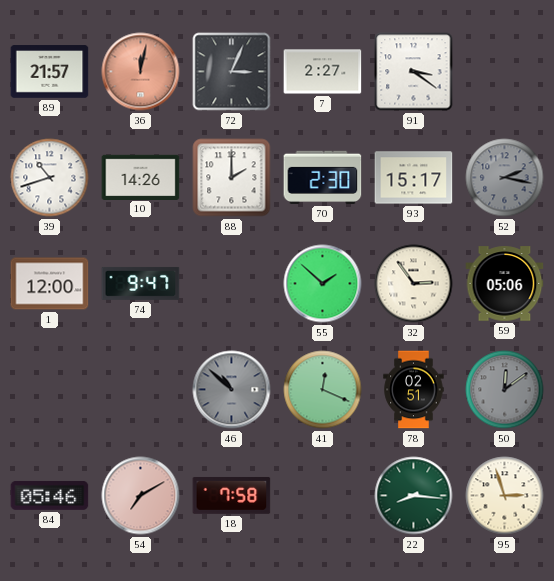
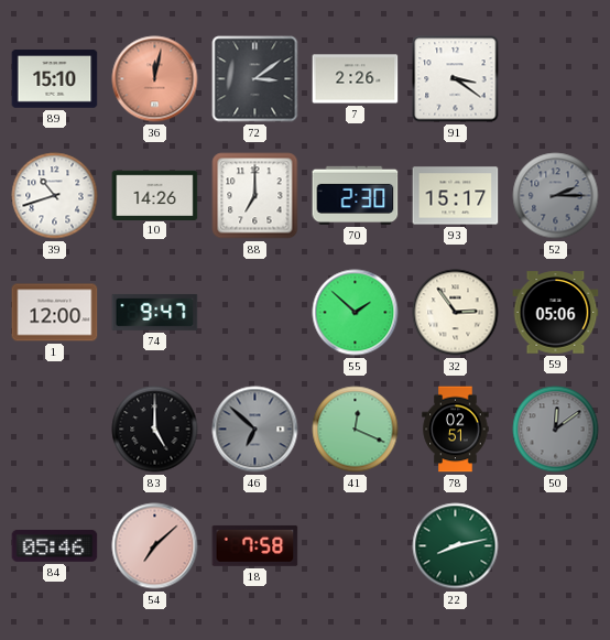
89: 21:57 -> 15:10 (55, 79)
72: 3:04 -> 3:09 (255, 79)
7: 2:27 -> 2:26 (356, 79)
88: 2:00 -> 7:00 (255, 196)
52: 2:17 -> 2:15 (556, 196)
83: none -> 5:00 (155, 430)
46: 10:52 -> 6:52 (255, 430)
54: 7:10 -> 7:08 (155, 546)
22: 8:16 -> 8:13 (456, 546)
95: 2:57 -> none (505, 496)
